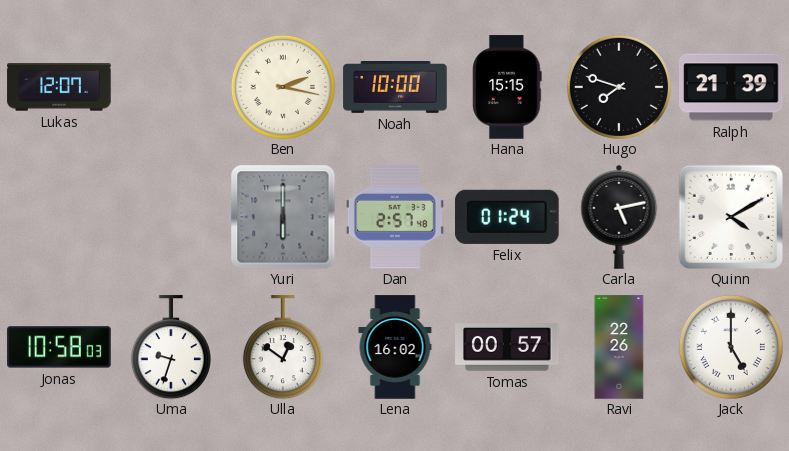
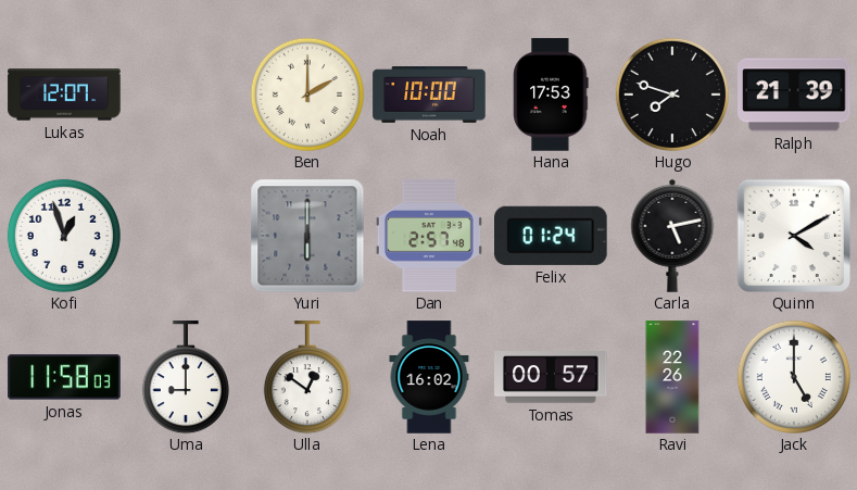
Ben: 2:17 -> 2:00 (307, 95)
Hana: 15:15 -> 17:53 (551, 95)
Kofi: none -> 12:57 (64, 236)
Jonas: 10:58 -> 11:58 (64, 377)
Uma: 9:33 -> 9:00 (186, 377)
